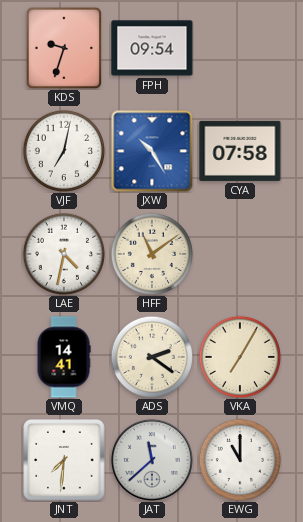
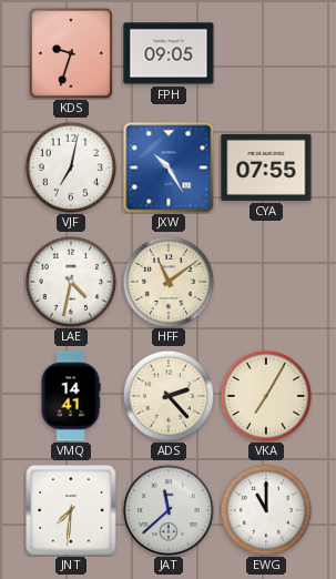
FPH: 09:54 -> 09:05 (169, 53)
CYA: 07:58 -> 07:55 (266, 167)
ADS: 2:21 -> 2:23 (167, 395)
